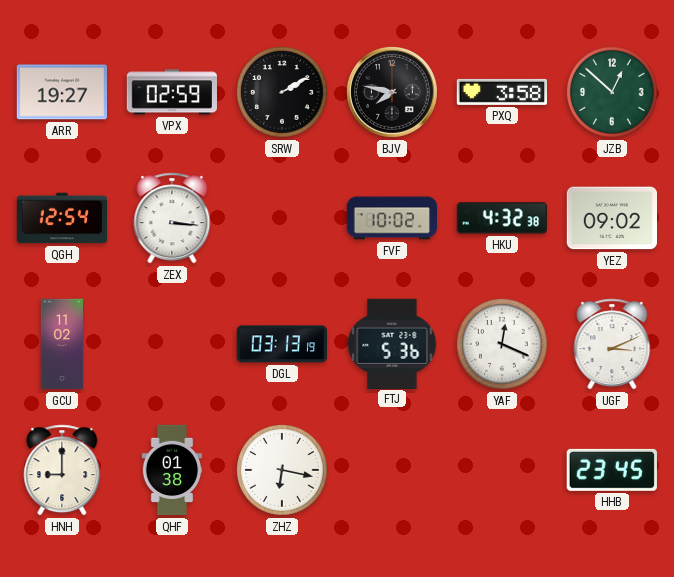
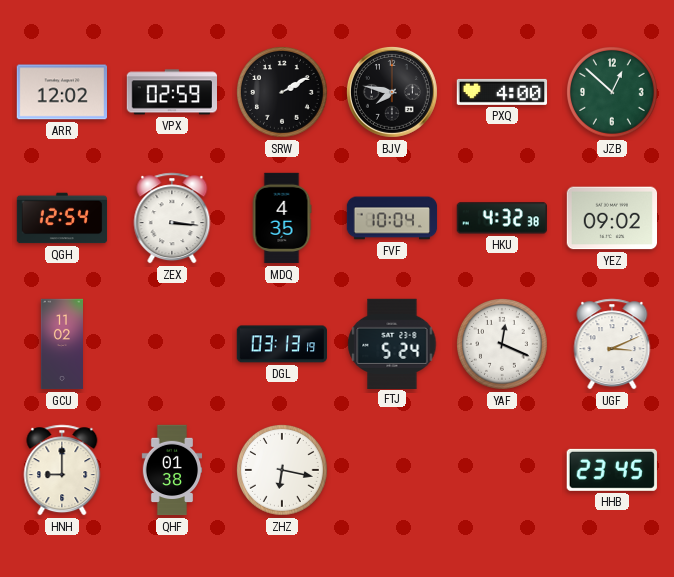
ARR: 19:27 -> 12:02 (61, 92)
PXQ: 3:58 -> 4:00 (501, 92)
MDQ: none -> 4:35 (282, 218)
FVF: 10:02 -> 10:04 (392, 218)
FTJ: 5:36 -> 5:24 (392, 343)
